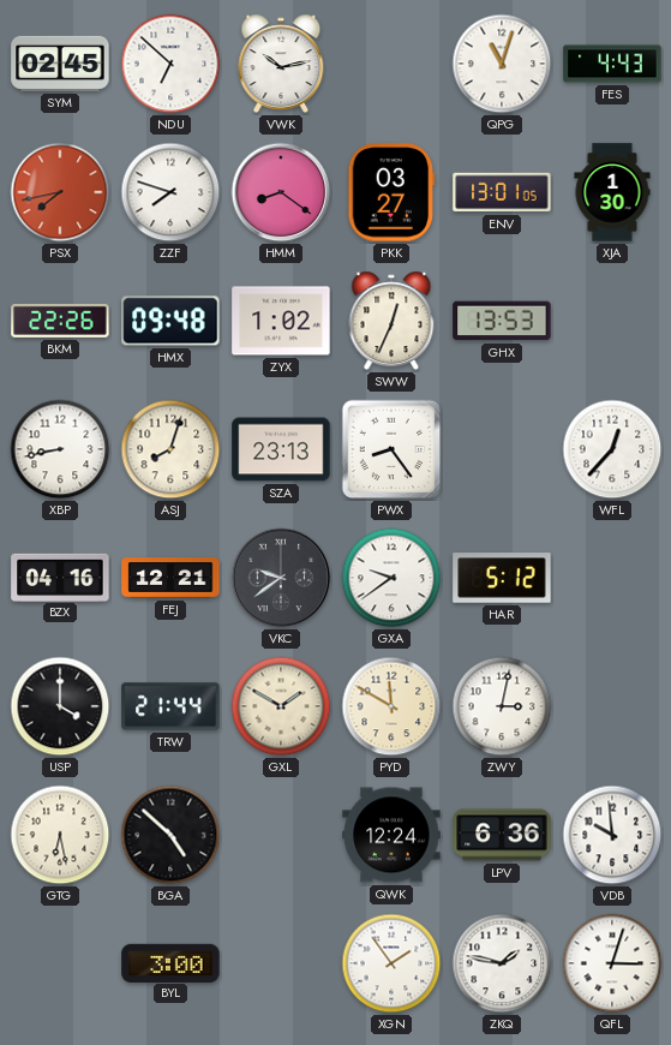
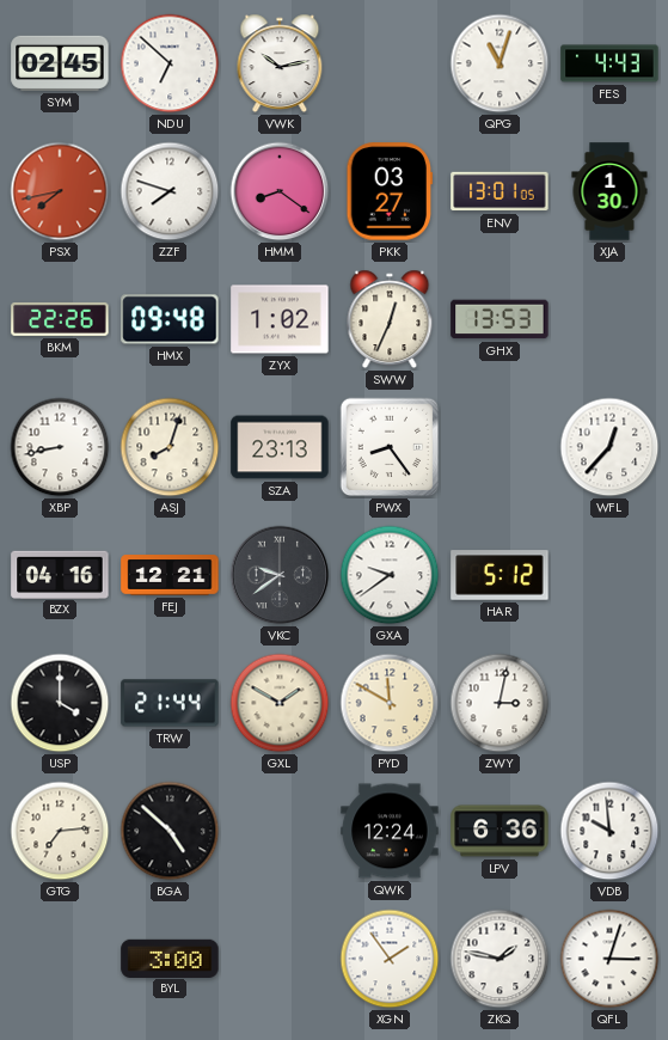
GTG: 6:28 -> 7:14 (60, 831)
